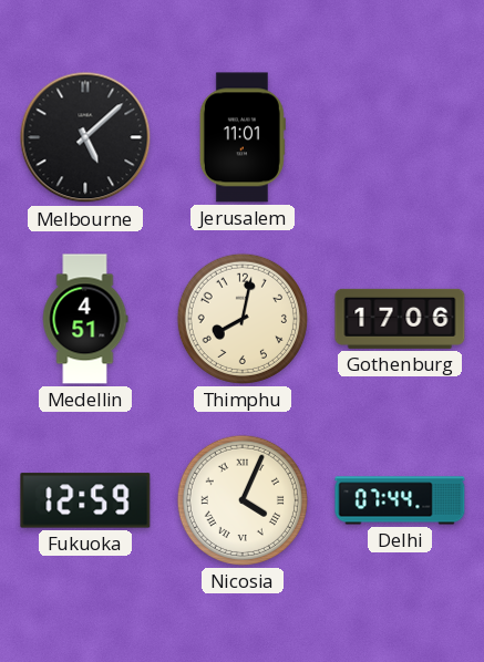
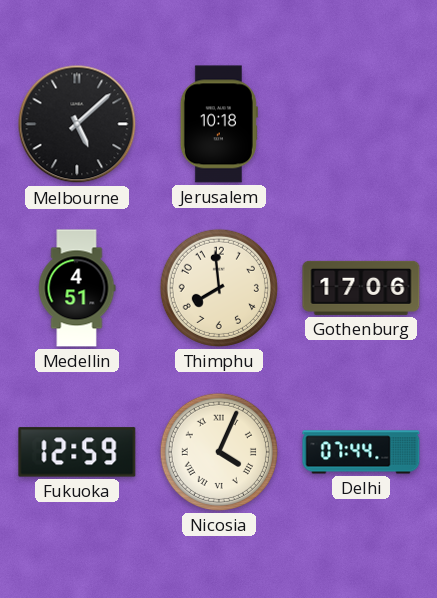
Jerusalem: 11:01 -> 10:18 (219, 124)
Thimphu: 8:02 -> 7:59 (219, 288)
